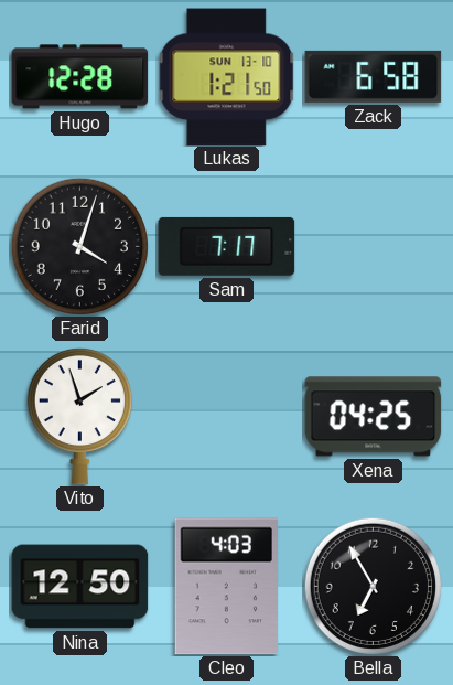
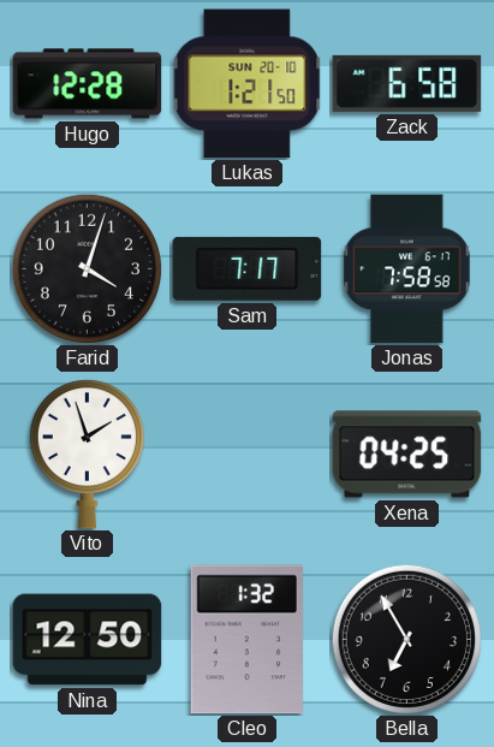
Lukas date: SUN 13-10 -> SUN 20-10 (248, 84)
Jonas: none -> 7:58 (407, 269)
Cleo: 4:03 -> 1:32 (246, 640)
